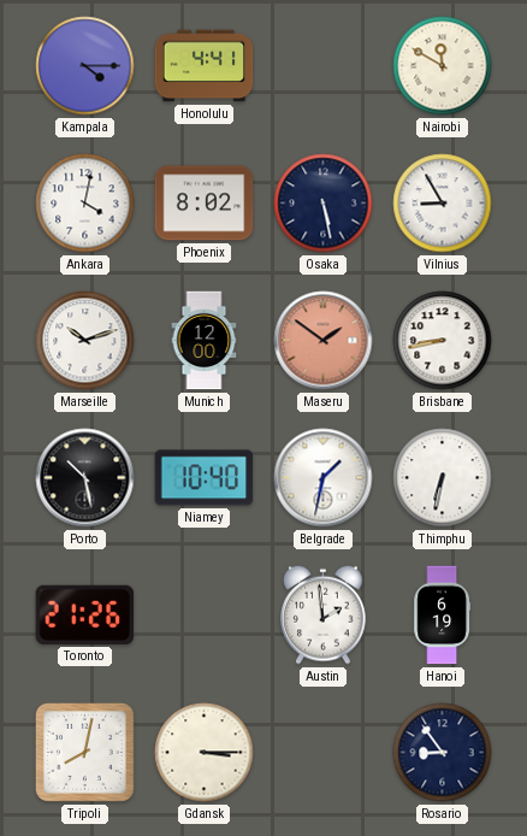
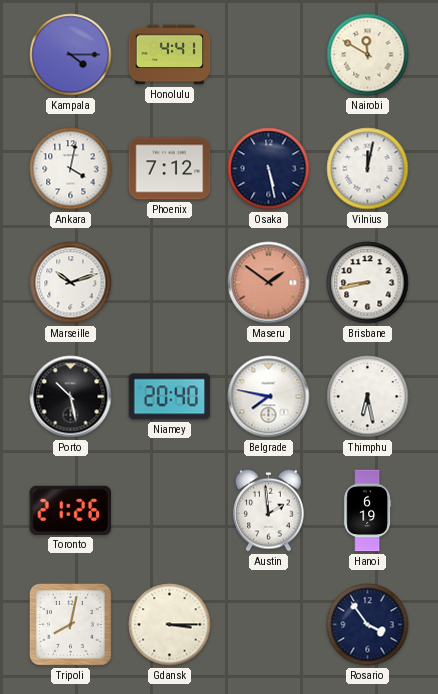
Phoenix: 8:02 -> 7:12 (170, 169)
Vilnius: 8:55 -> 12:02 (368, 169)
Munich: 12:00 -> none (205, 341)
Niamey: 10:40 -> 20:40 (170, 397)
Belgrade: 1:32 -> 7:47 (269, 397)
Thimphu: 6:32 -> 6:28 (368, 397)
Rosario: 8:54 -> 3:54 (368, 625)
